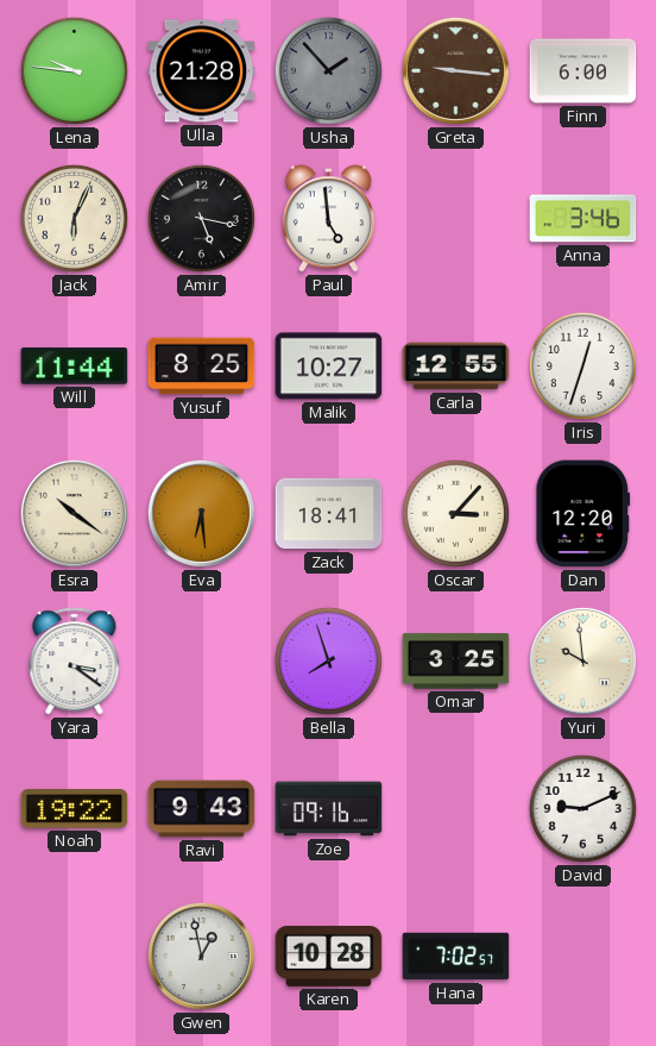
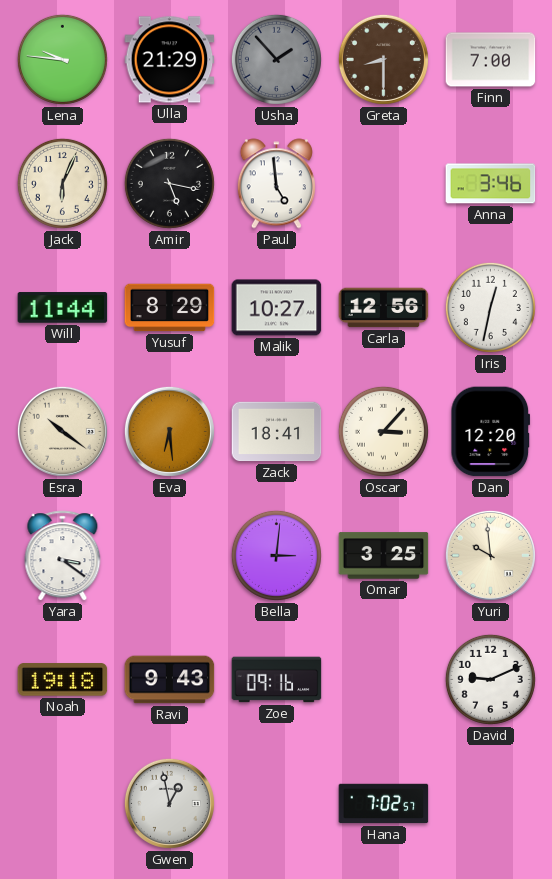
Ulla: 21:28 -> 21:29 (170, 60)
Greta: 9:16 -> 8:30 (383, 59)
Finn: 6:00 -> 7:00 (491, 60)
Yusuf: 8:25 -> 8:29 (170, 308)
Carla: 12:55 -> 12:56 (384, 308)
Iris: 12:33 -> 12:32 (490, 307)
Bella: 7:57 -> 3:01 (276, 555)
Noah: 19:22 -> 19:18 (63, 680)
Karen: 10:28 -> none (329, 957)
